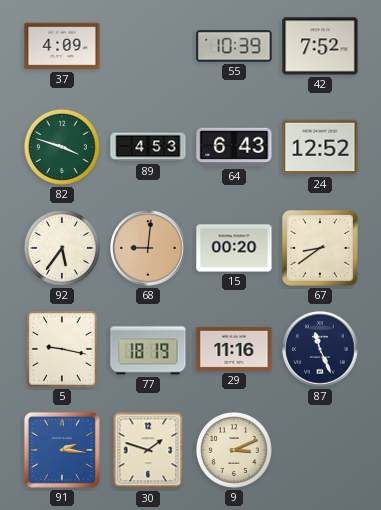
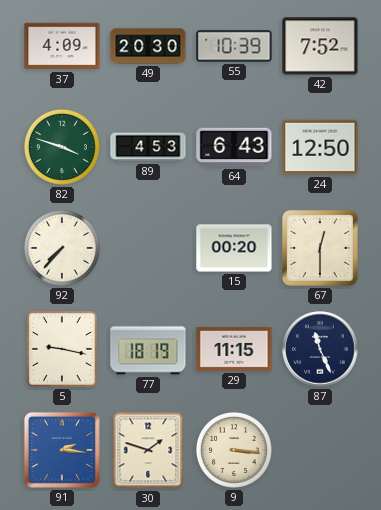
49: none -> 20:30 (148, 46)
24: 12:52 -> 12:50 (320, 147)
92: 5:36 -> 7:37 (62, 248)
68: 9:01 -> none (148, 248)
67: 8:39 -> 12:30 (320, 248)
29: 11:16 -> 11:15 (234, 349)
9: 3:11 -> 3:16 (234, 450)
